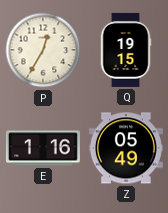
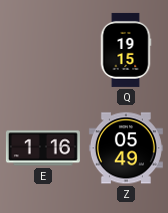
P: 12:35 -> none (43, 50)
